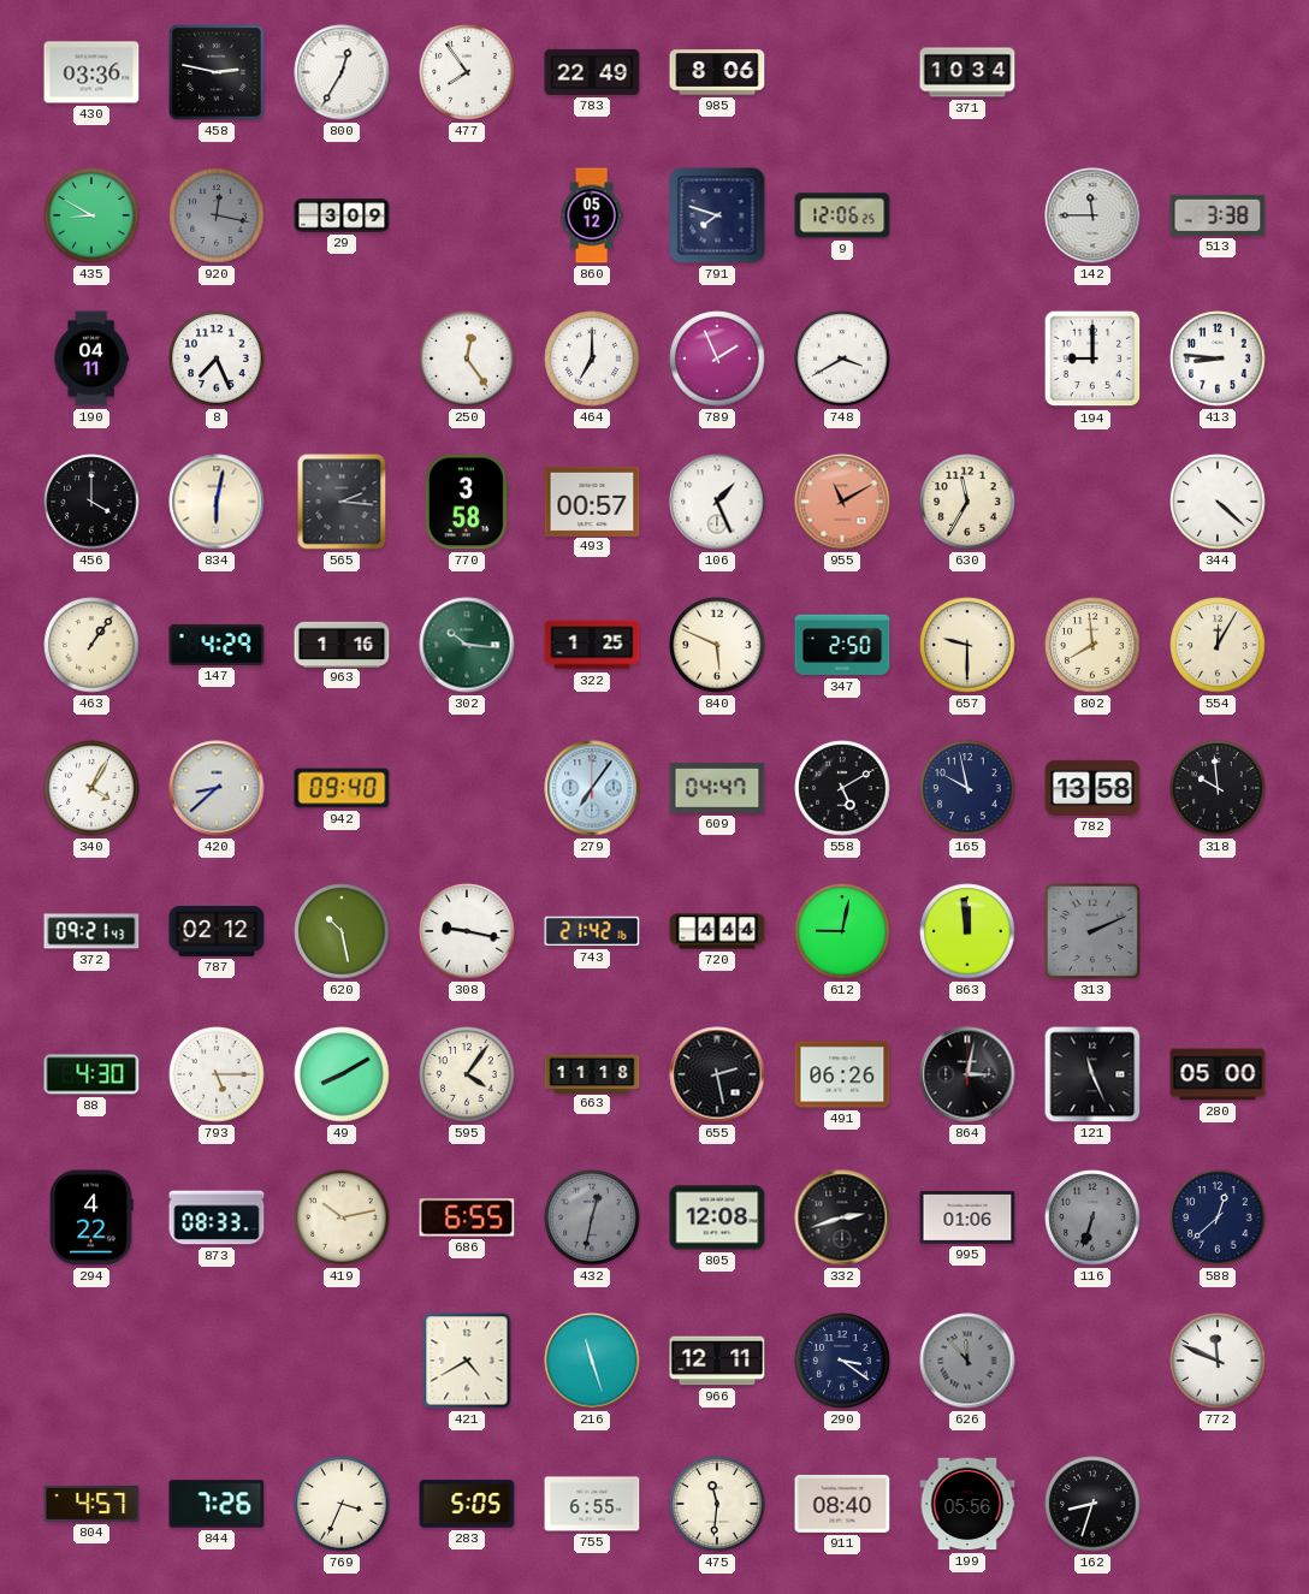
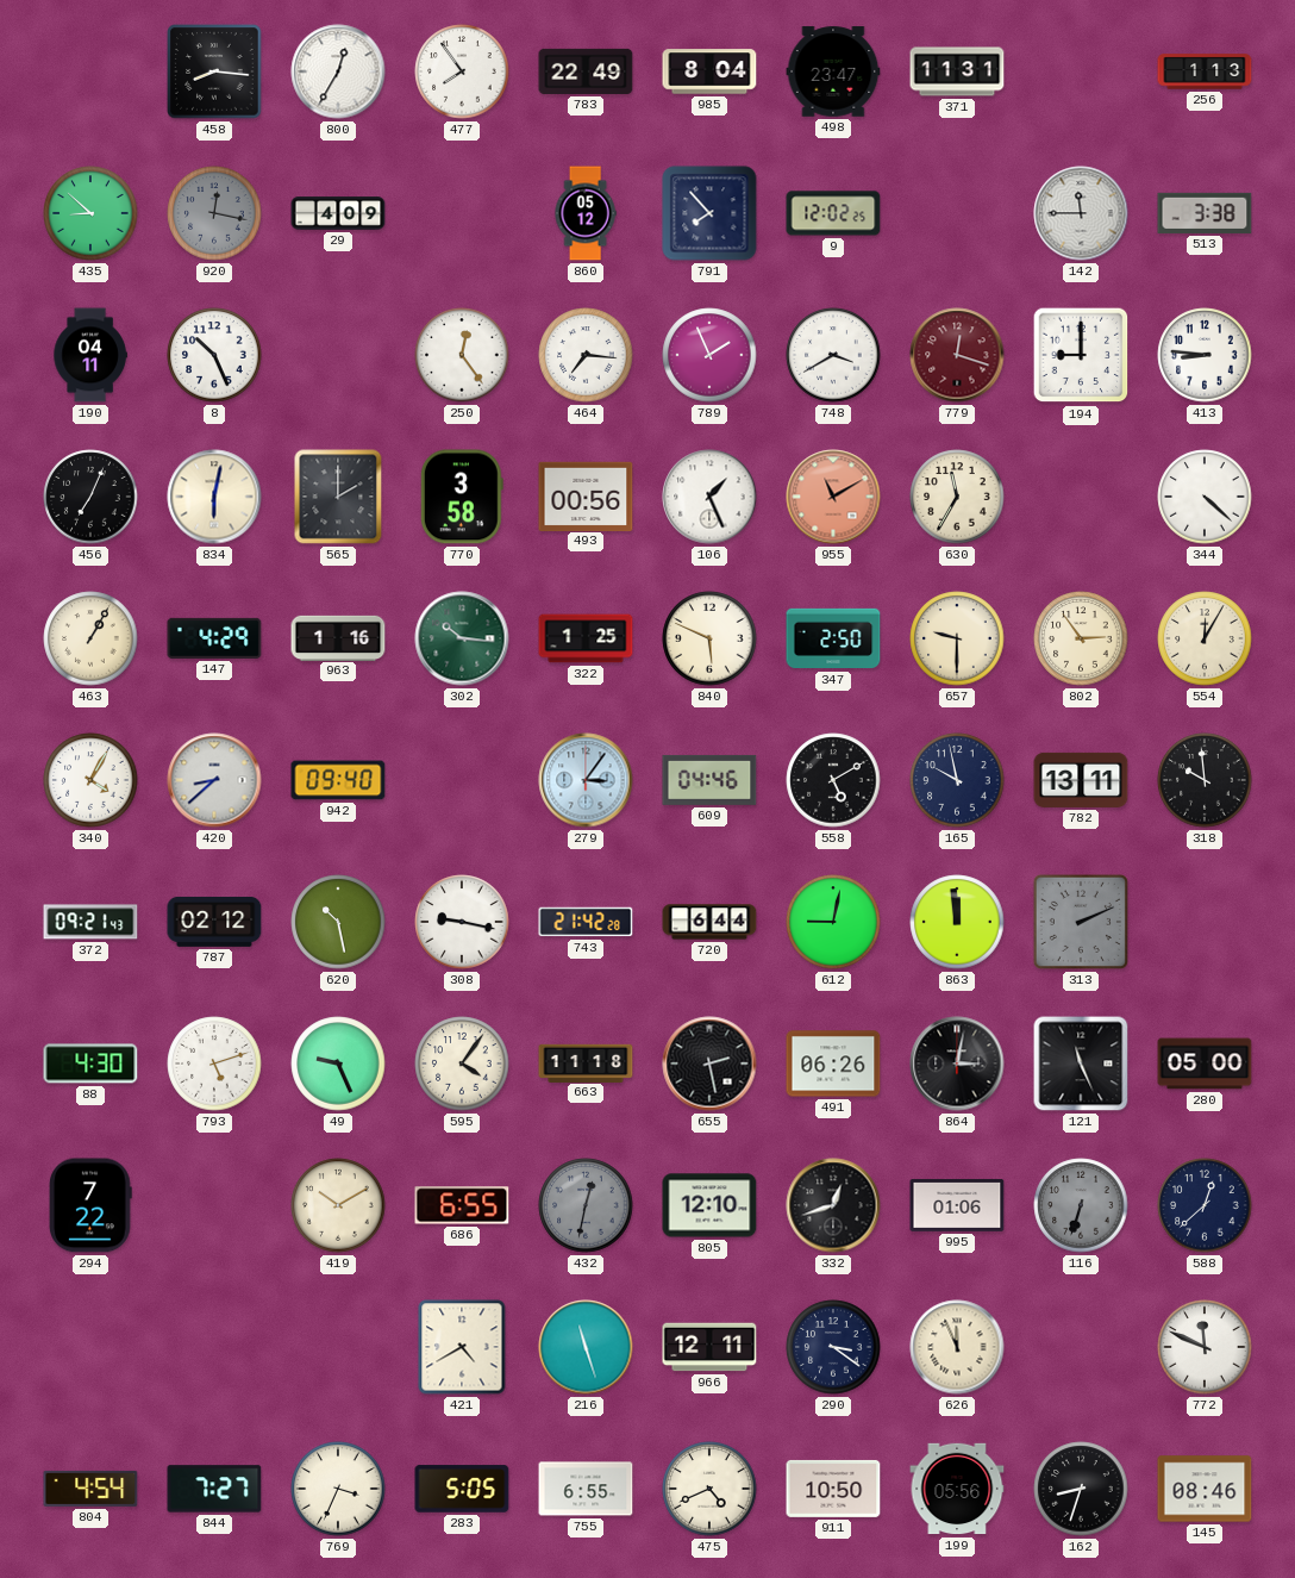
430: 03:36 -> none (91, 72)
458: 2:47 -> 8:16 (214, 71)
985: 8:06 -> 8:04 (709, 71)
498: none -> 23:47 (833, 71)
371: 10:34 -> 11:31 (957, 71)
256: none -> 1:13 (1205, 71)
435: 8:50 -> 8:52 (90, 213)
29: 3:09 -> 4:09 (338, 213)
791: 7:48 -> 7:53 (709, 213)
9: 12:06 -> 12:02 (833, 213)
8: 7:26 -> 10:26 (214, 355)
464: 7:00 -> 7:16 (586, 355)
779: none -> 12:18 (957, 355)
456: 4:00 -> 7:04 (90, 497)
565: 2:16 -> 2:00 (338, 497)
493: 00:57 -> 00:56 (586, 495)
463: 1:06 -> 1:05 (90, 638)
802: 7:59 -> 2:54 (1081, 638)
279: 7:06 -> 3:06 (586, 780)
609: 04:47 -> 04:46 (709, 780)
782: 13:58 -> 13:11 (1081, 780)
743: 21:42:16 -> 21:42:28 (586, 922)
720: 4:44 -> 6:44 (709, 922)
793: 5:15 -> 5:12 (214, 1064)
49: 8:10 -> 9:26 (338, 1064)
294: 4:22 -> 7:22 (90, 1205)
873: 08:33 -> none (217, 1217)
419: 10:13 -> 10:10 (338, 1205)
805: 12:08 -> 12:10 (709, 1205)
332: 2:42 -> 12:42 (833, 1205)
626: 11:53 -> 11:56 (957, 1347)
626 dial: grey -> cream (957, 1347)
804: 4:57 -> 4:54 (90, 1489)
844: 7:26 -> 7:27 (214, 1489)
475: 11:31 -> 4:41 (709, 1489)
911: 08:40 -> 10:50 (833, 1489)
145: none -> 08:46 (1205, 1489)
